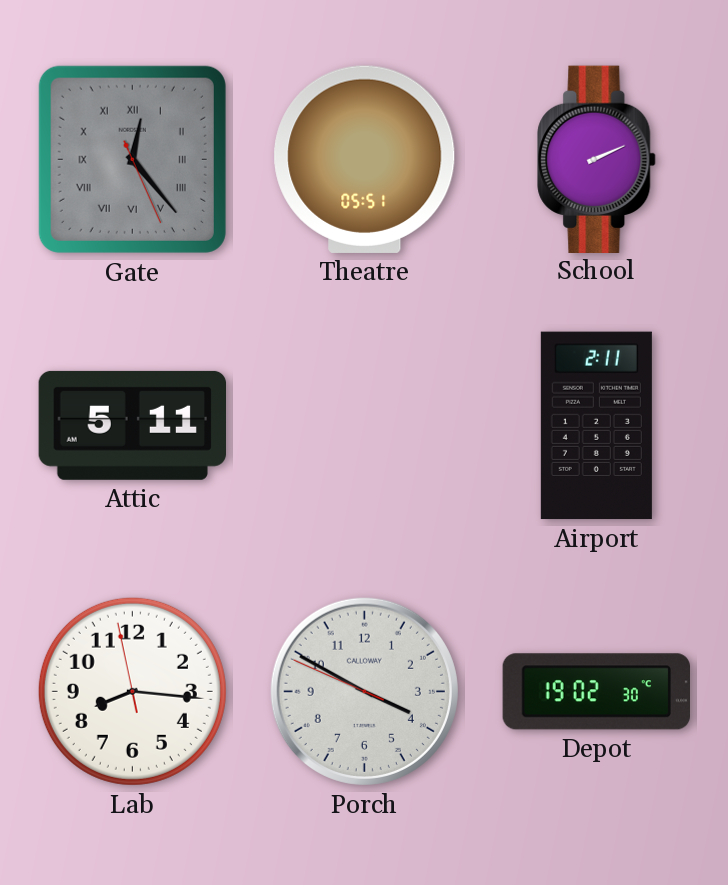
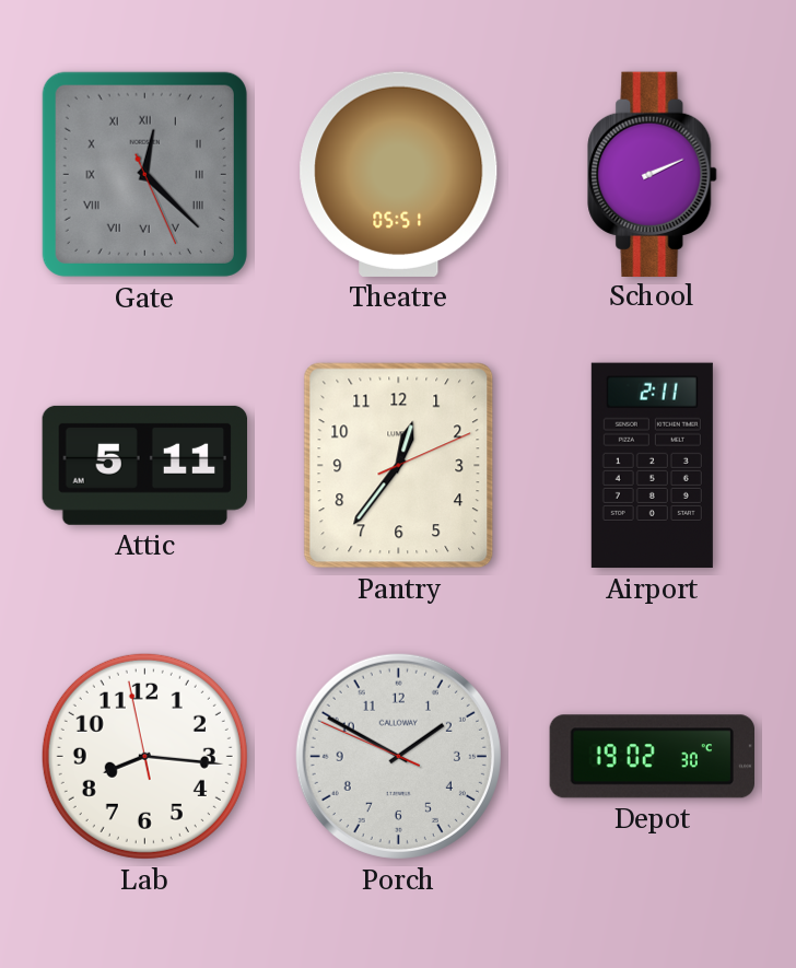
Gate: 12:23 -> 12:22 (144, 174)
Pantry: none -> 12:36 (399, 466)
Porch: 3:49 -> 1:49 (398, 756)
